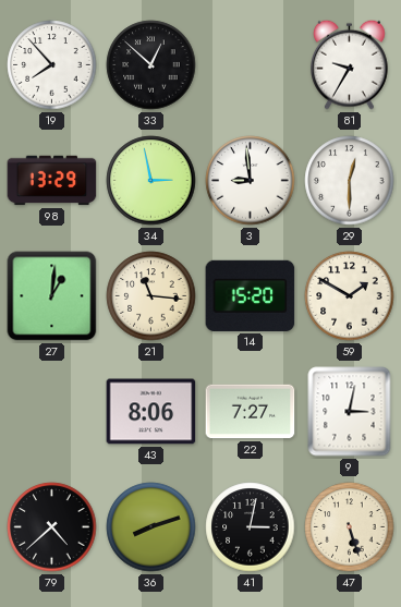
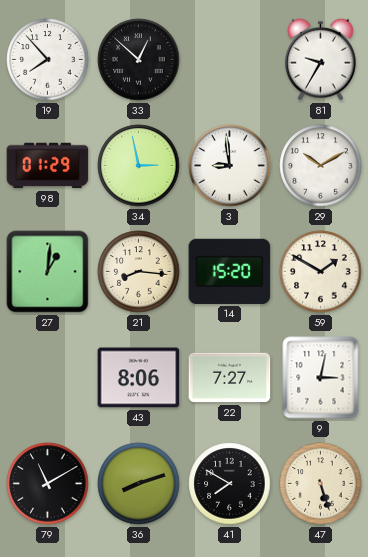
98: 13:29 -> 01:29 (48, 166)
29: 12:30 -> 10:10 (321, 166)
21: 11:16 -> 8:16 (139, 272)
79: 4:38 -> 11:10 (48, 484)
41: 3:02 -> 7:50 (230, 484)
